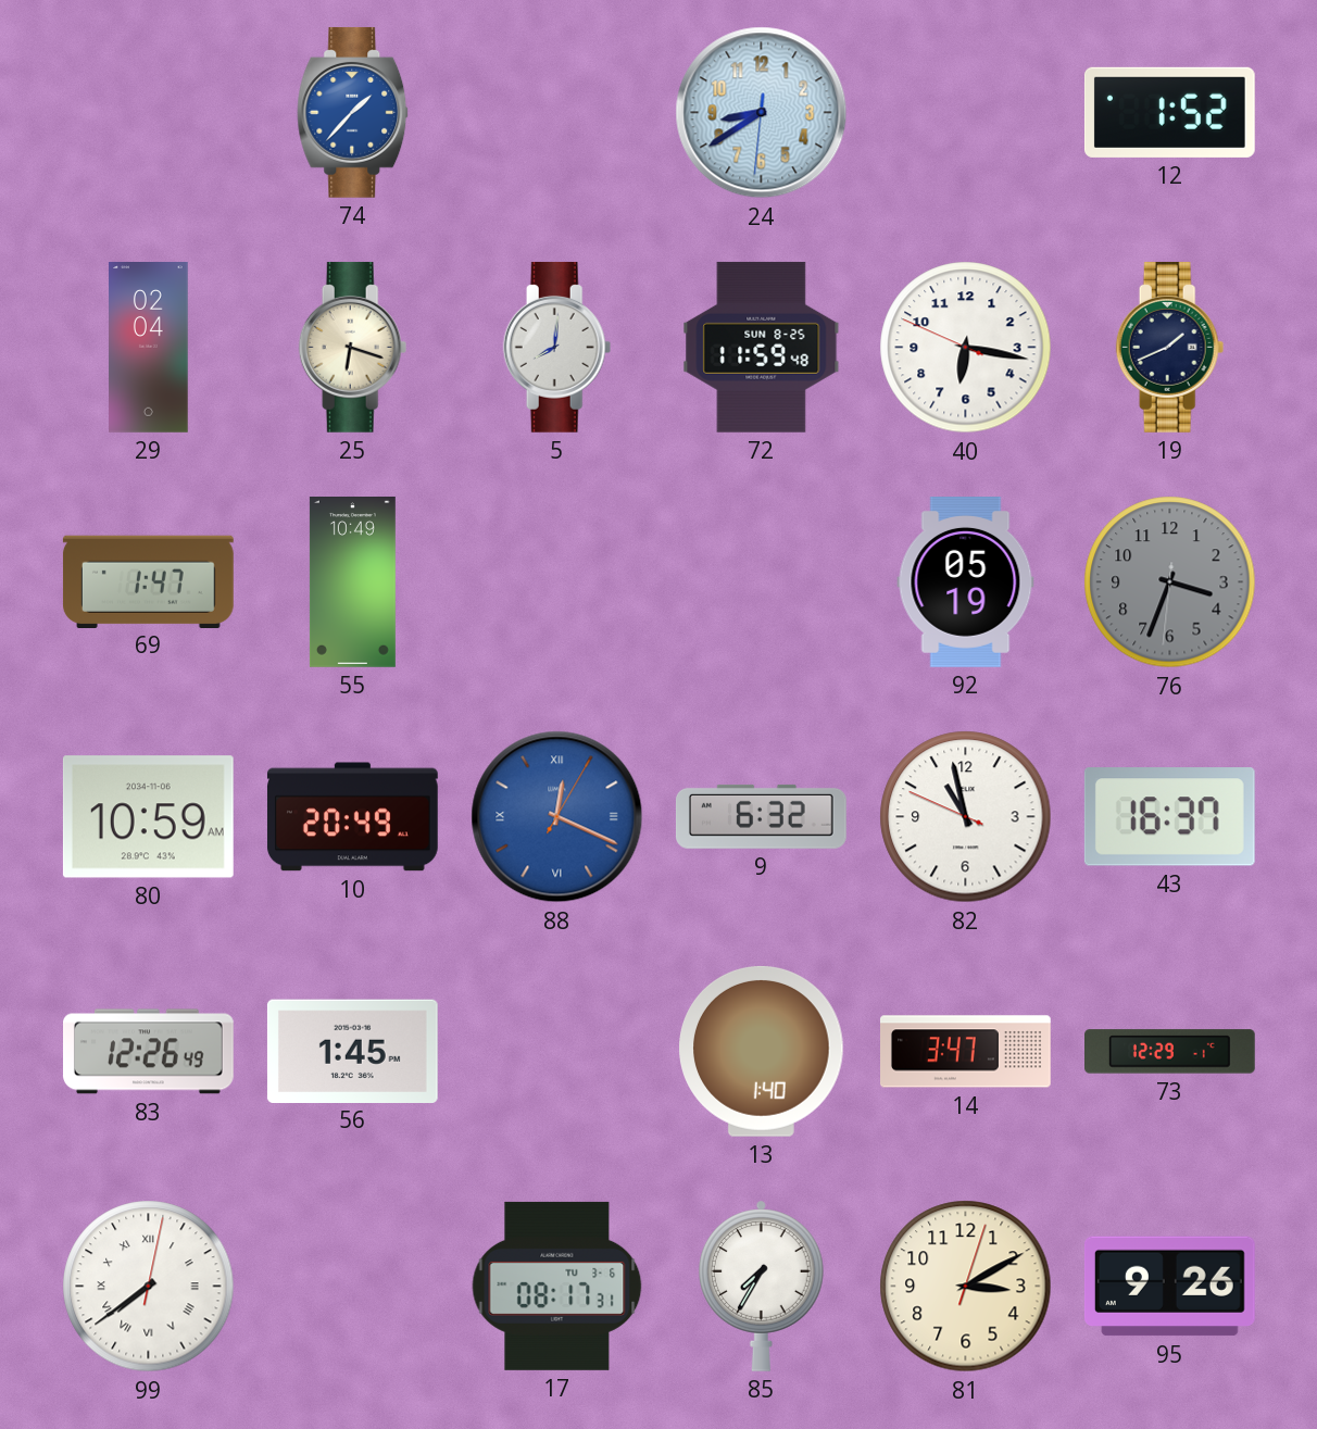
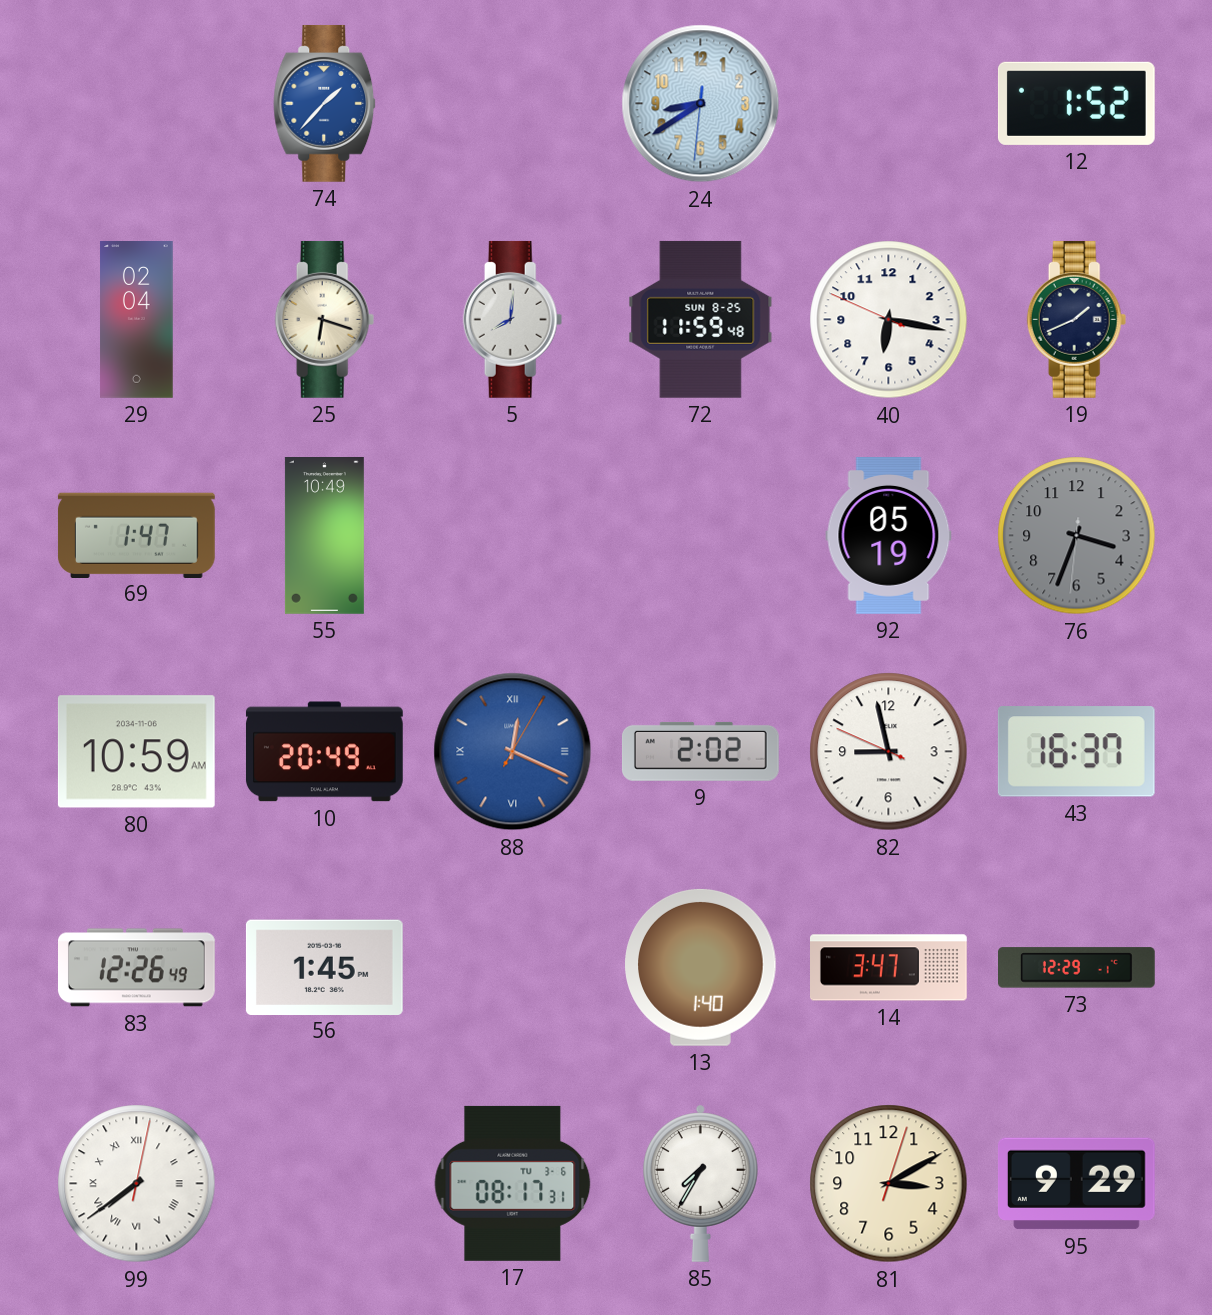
9: 6:32 -> 2:02 (700, 751)
82: 10:57 -> 8:57 (889, 752)
95: 9:26 -> 9:29 (1076, 1184)
